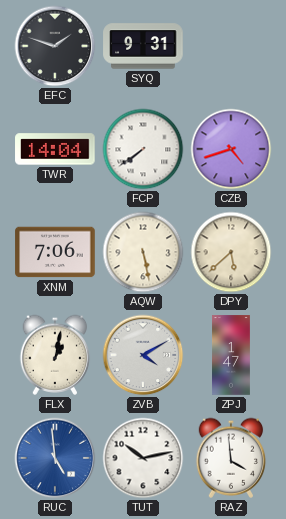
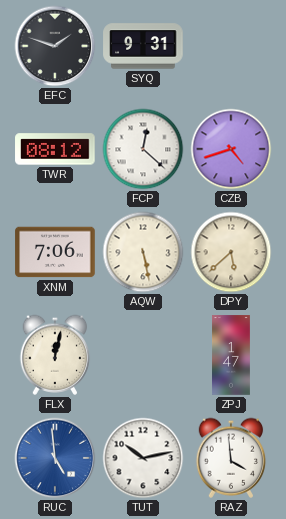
TWR: 14:04 -> 08:12 (55, 149)
FCP: 7:39 -> 12:22 (143, 149)
FLX: 1:02 -> 12:02 (55, 355)
ZVB: 4:10 -> none (143, 355)
